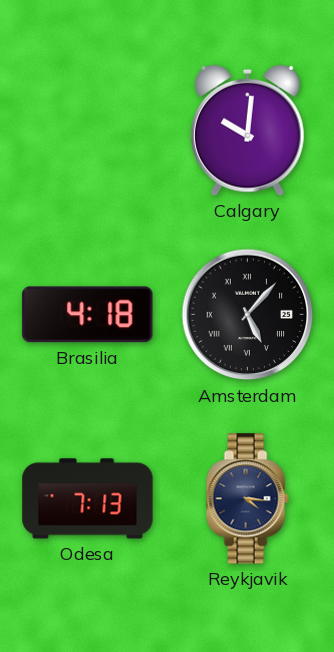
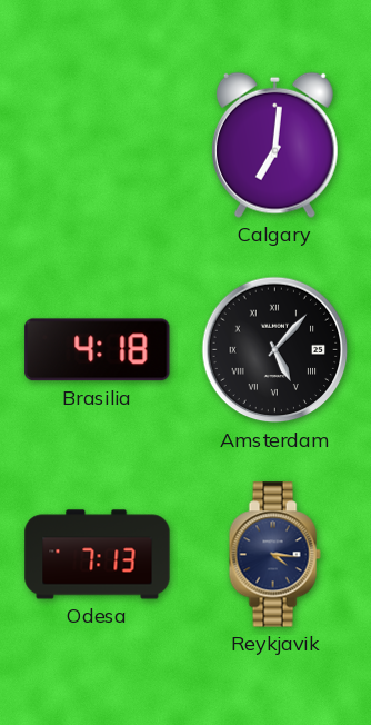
Calgary: 10:01 -> 7:01 (274, 145)
